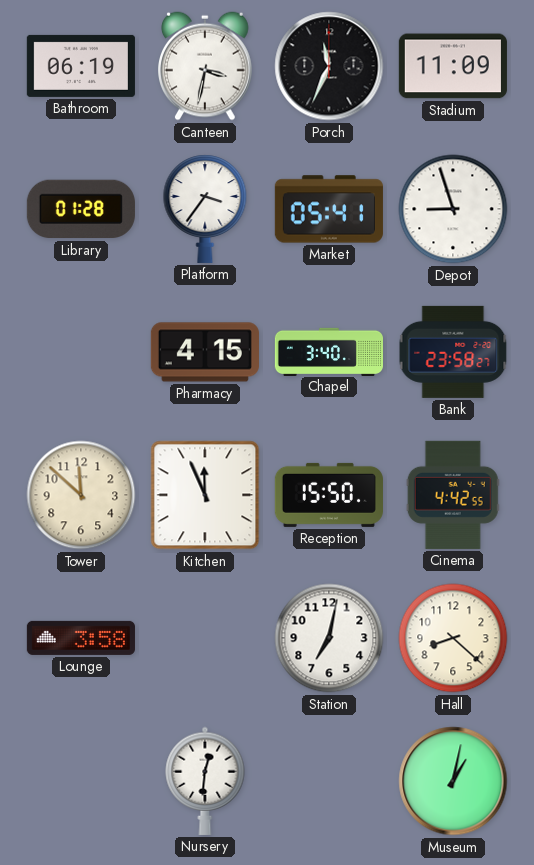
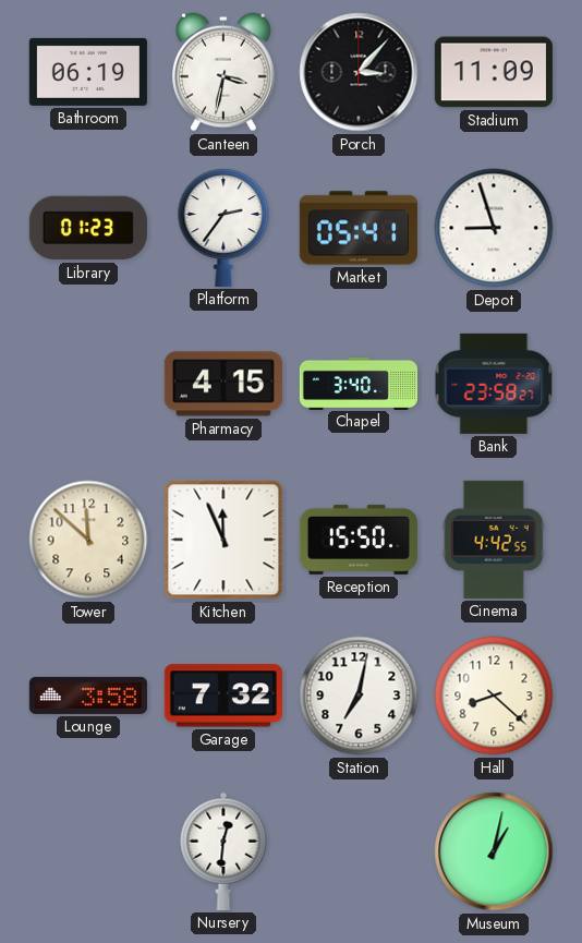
Porch: 11:34 -> 3:07 (359, 72)
Library: 01:28 -> 01:23 (88, 228)
Platform: 3:36 -> 2:36 (223, 228)
Garage: none -> 7:32 (223, 696)
